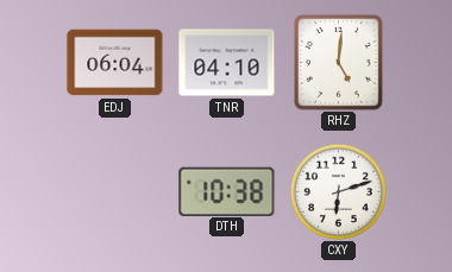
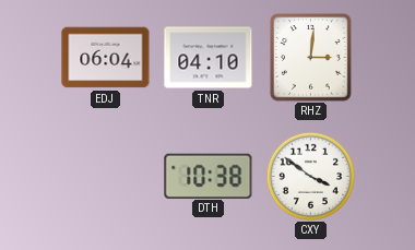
RHZ: 5:01 -> 3:01 (311, 58)
CXY: 6:12 -> 3:51 (310, 176)
